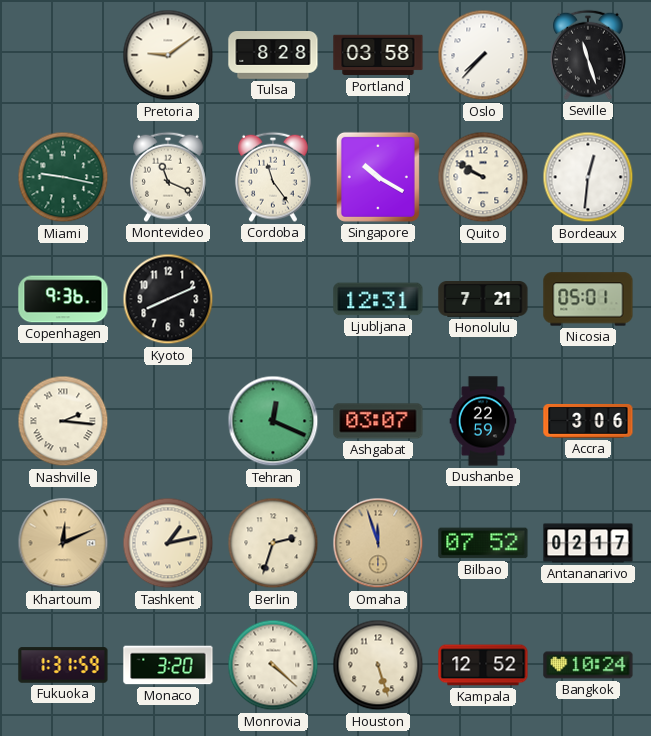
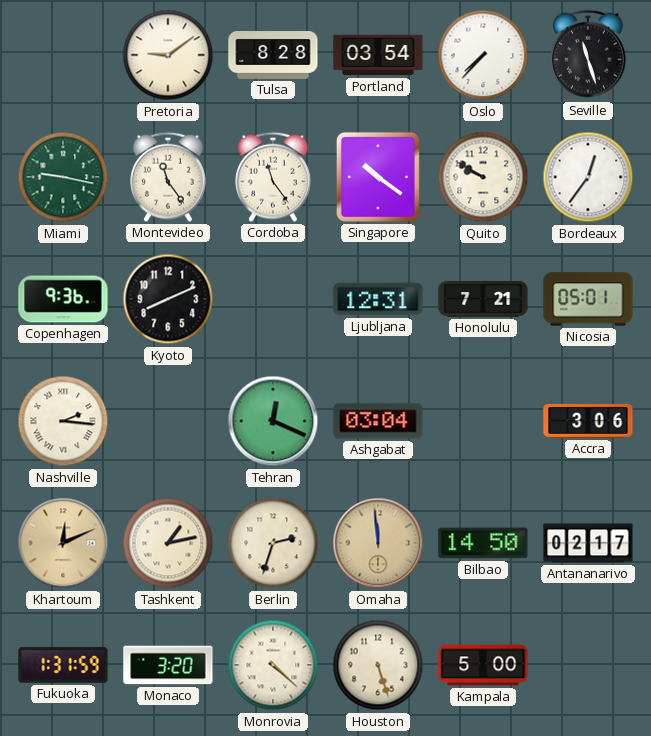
Portland: 03:58 -> 03:54 (378, 55)
Montevideo: 11:19 -> 11:24 (169, 177)
Singapore: 10:20 -> 10:21 (378, 177)
Bordeaux: 12:31 -> 12:36 (588, 177)
Ashgabat: 03:07 -> 03:04 (378, 421)
Dushanbe: 22:59 -> none (483, 421)
Omaha: 11:57 -> 11:59 (378, 543)
Bilbao: 07:52 -> 14:50 (483, 543)
Kampala: 12:52 -> 5:00 (483, 665)
Bangkok: 10:24 -> none (588, 665)
